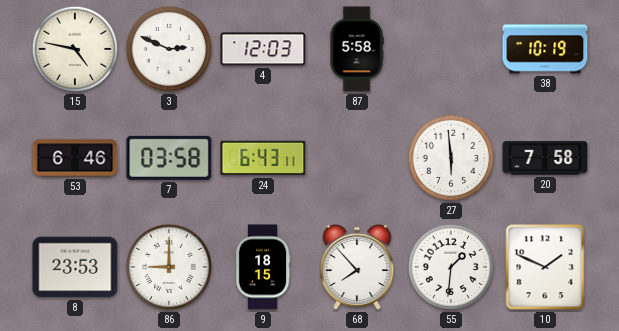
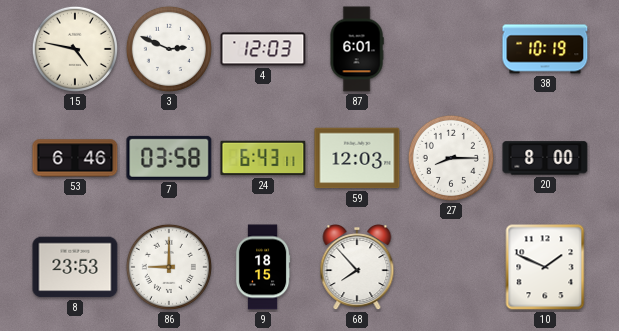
87: 5:58 -> 6:01 (357, 49)
59: none -> 12:03 (357, 158)
27: 5:59 -> 8:15 (451, 158)
20: 7:58 -> 8:00 (545, 158)
55: 1:31 -> none (451, 267)
